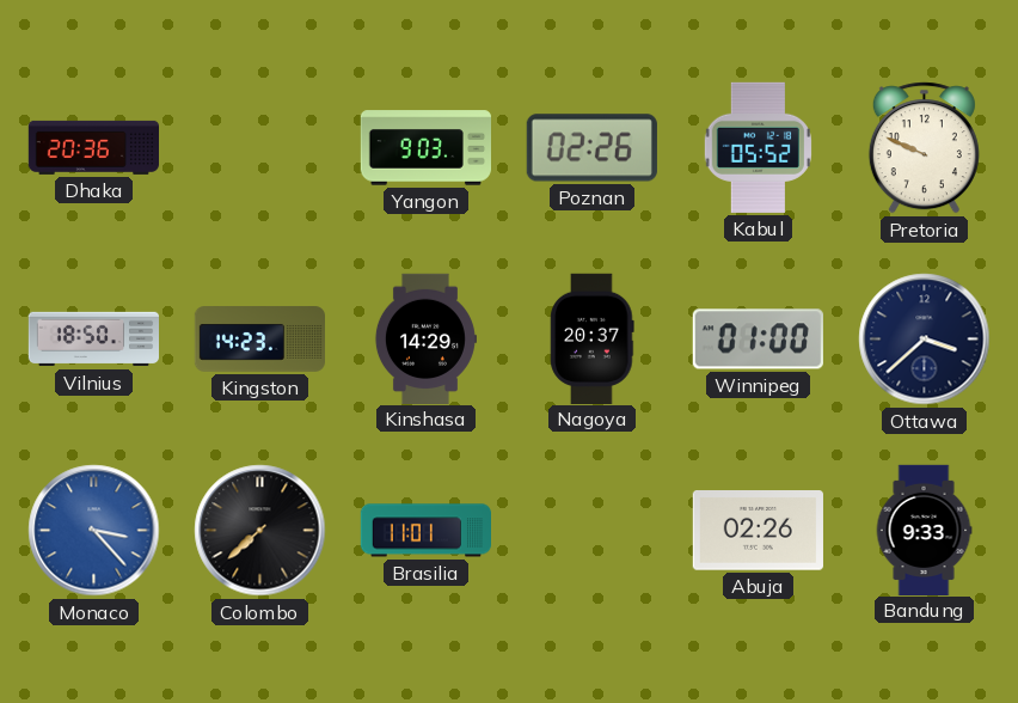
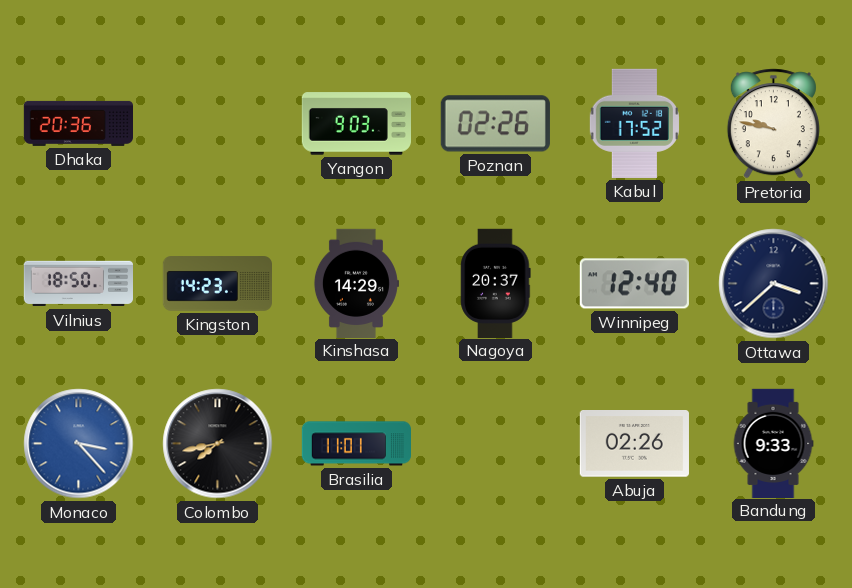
Kabul: 05:52 -> 17:52 (634, 123)
Pretoria: 9:49 -> 9:47 (773, 124)
Winnipeg: 01:00 -> 12:40 (634, 284)
Colombo: 7:38 -> 7:43 (218, 444)
